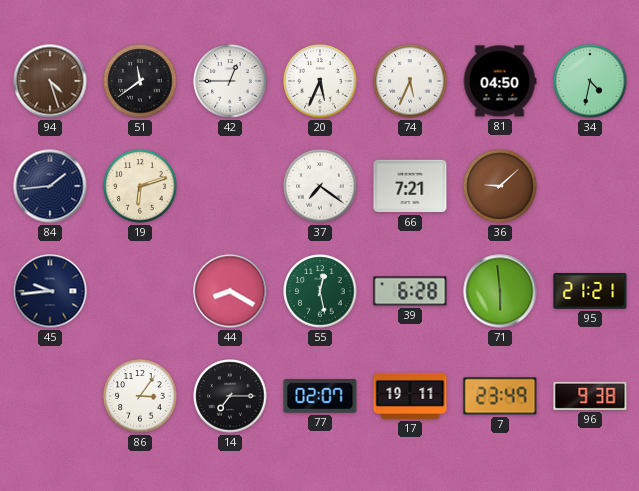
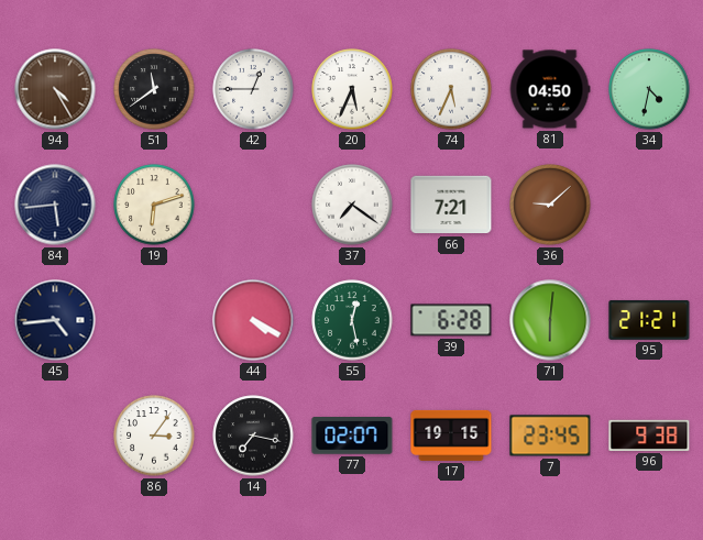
94: 4:27 -> 4:25 (55, 89)
84: 1:44 -> 5:44 (55, 205)
45: 9:44 -> 4:44 (55, 320)
44: 8:20 -> 4:20 (253, 320)
71: 5:59 -> 6:01 (550, 320)
14: 7:15 -> 7:17 (253, 436)
17: 19:11 -> 19:15 (451, 436)
7: 23:49 -> 23:45 (550, 436)
